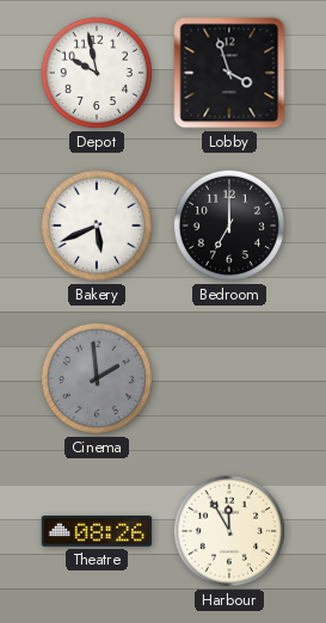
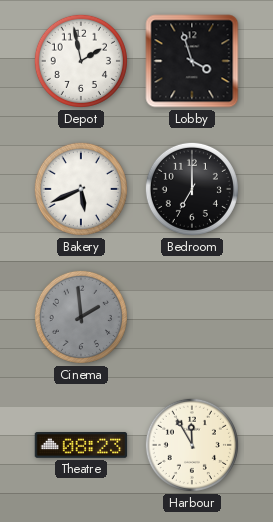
Depot: 9:58 -> 1:58 (81, 61)
Theatre: 08:26 -> 08:23 (81, 446)
